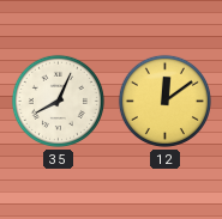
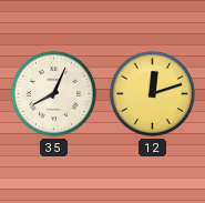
12: 12:09 -> 12:12 (152, 93)
